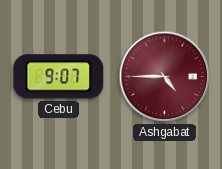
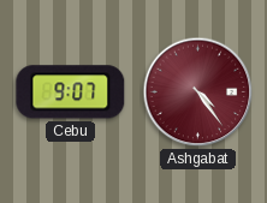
Ashgabat: 4:45 -> 4:24 (198, 92)
